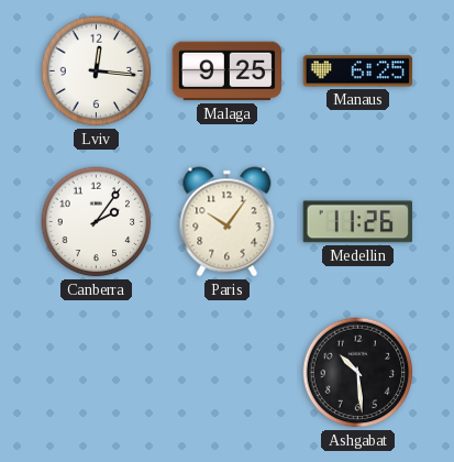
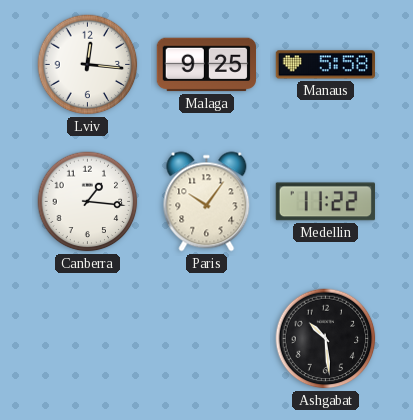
Manaus: 6:25 -> 5:58 (325, 65)
Canberra: 2:06 -> 1:16 (88, 202)
Medellin: 11:26 -> 11:22 (325, 202)
